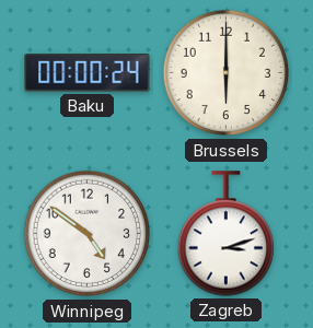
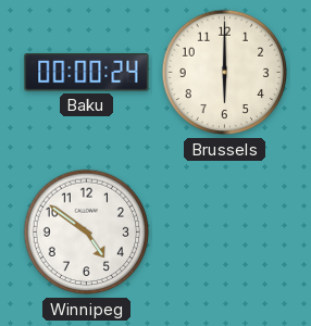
Zagreb: 3:12 -> none (225, 234)
